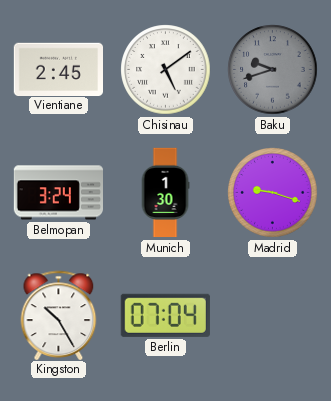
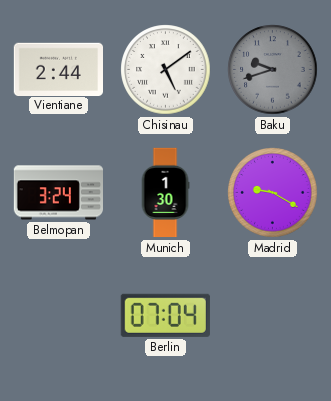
Vientiane: 2:45 -> 2:44 (58, 69)
Madrid: 9:18 -> 9:20 (273, 193)
Kingston: 10:25 -> none (59, 315)
